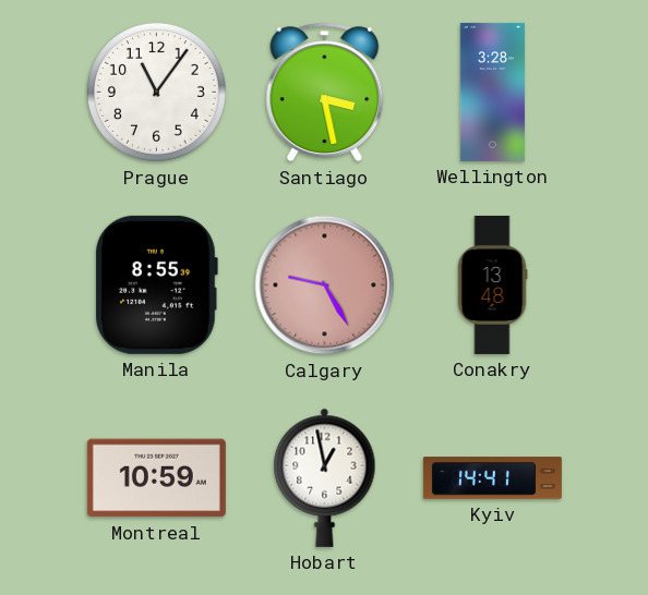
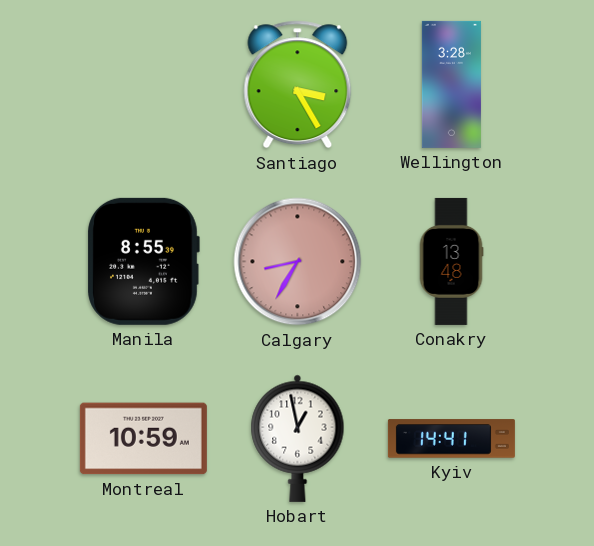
Prague: 11:06 -> none (156, 92)
Santiago: 3:28 -> 3:25 (298, 85)
Calgary: 9:25 -> 8:35 (298, 262)
